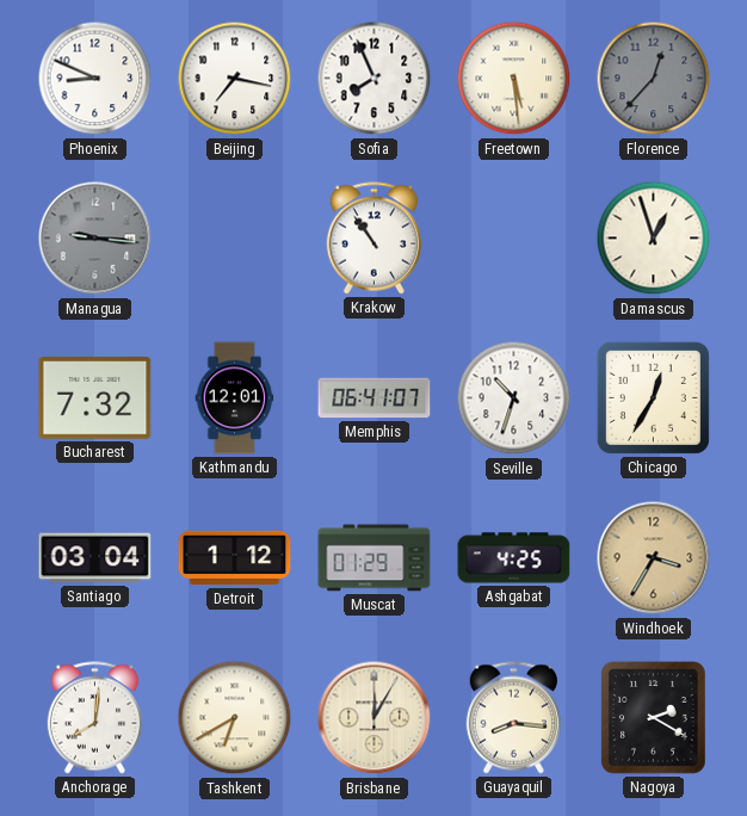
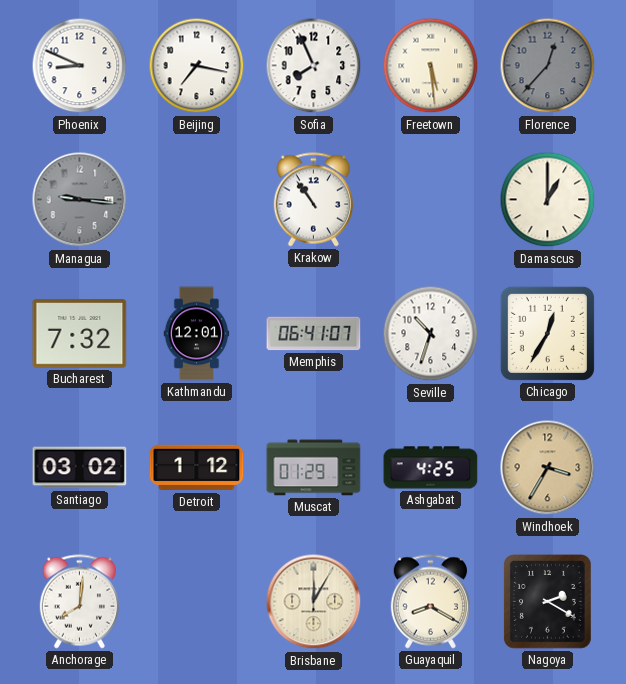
Damascus: 12:57 -> 1:00 (548, 200)
Santiago: 03:04 -> 03:02 (80, 468)
Tashkent: 6:40 -> none (235, 718)
Guayaquil: 8:16 -> 8:20 (430, 602)
